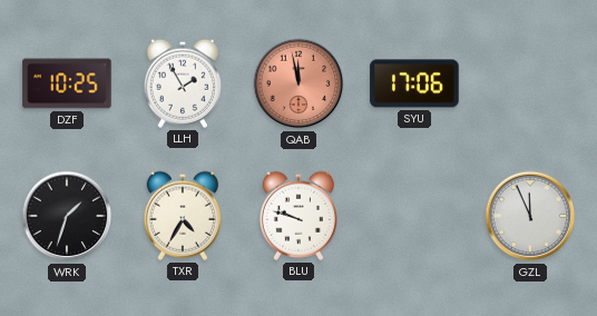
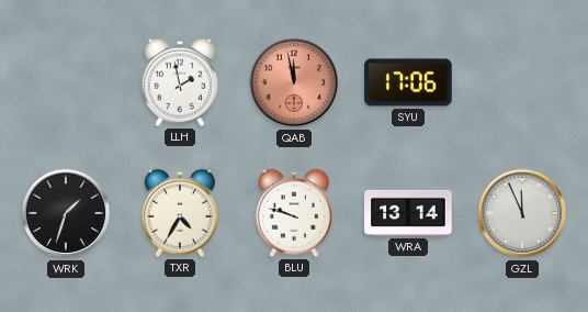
DZF: 10:25 -> none (67, 83)
LLH: 1:55 -> 1:58 (179, 82)
WRA: none -> 13:14 (408, 213)
